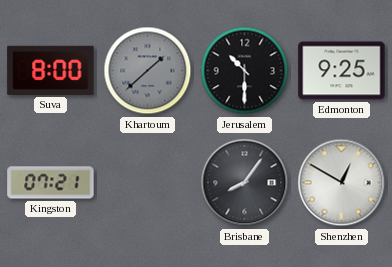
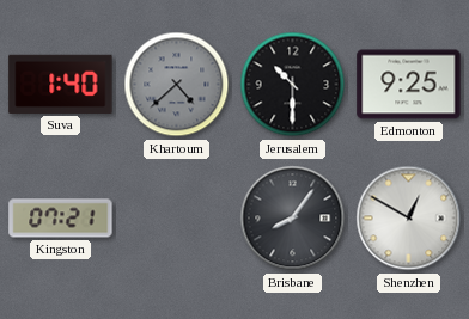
Suva: 8:00 -> 1:40 (61, 84)
Khartoum: 1:38 -> 4:38 (177, 85)
